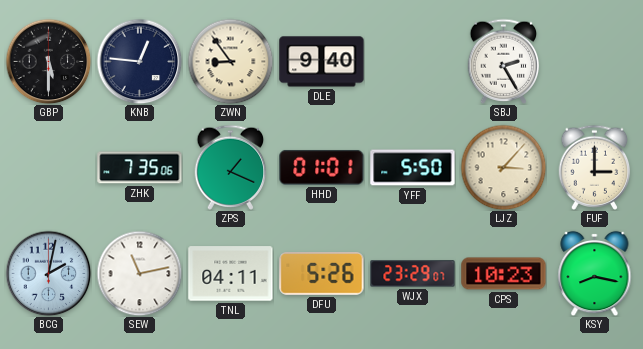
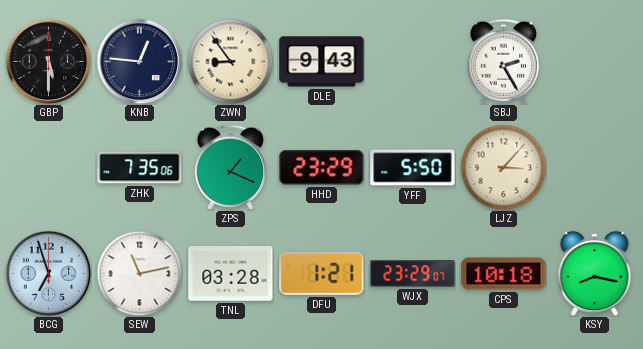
DLE: 9:40 -> 9:43 (322, 62)
HHD: 01:01 -> 23:29 (322, 167)
FUF: 3:00 -> none (595, 167)
BCG: 2:02 -> 6:57 (48, 273)
TNL: 04:11 -> 03:28 (231, 274)
DFU: 5:26 -> 1:21 (322, 274)
CPS: 10:23 -> 10:18 (504, 274)
